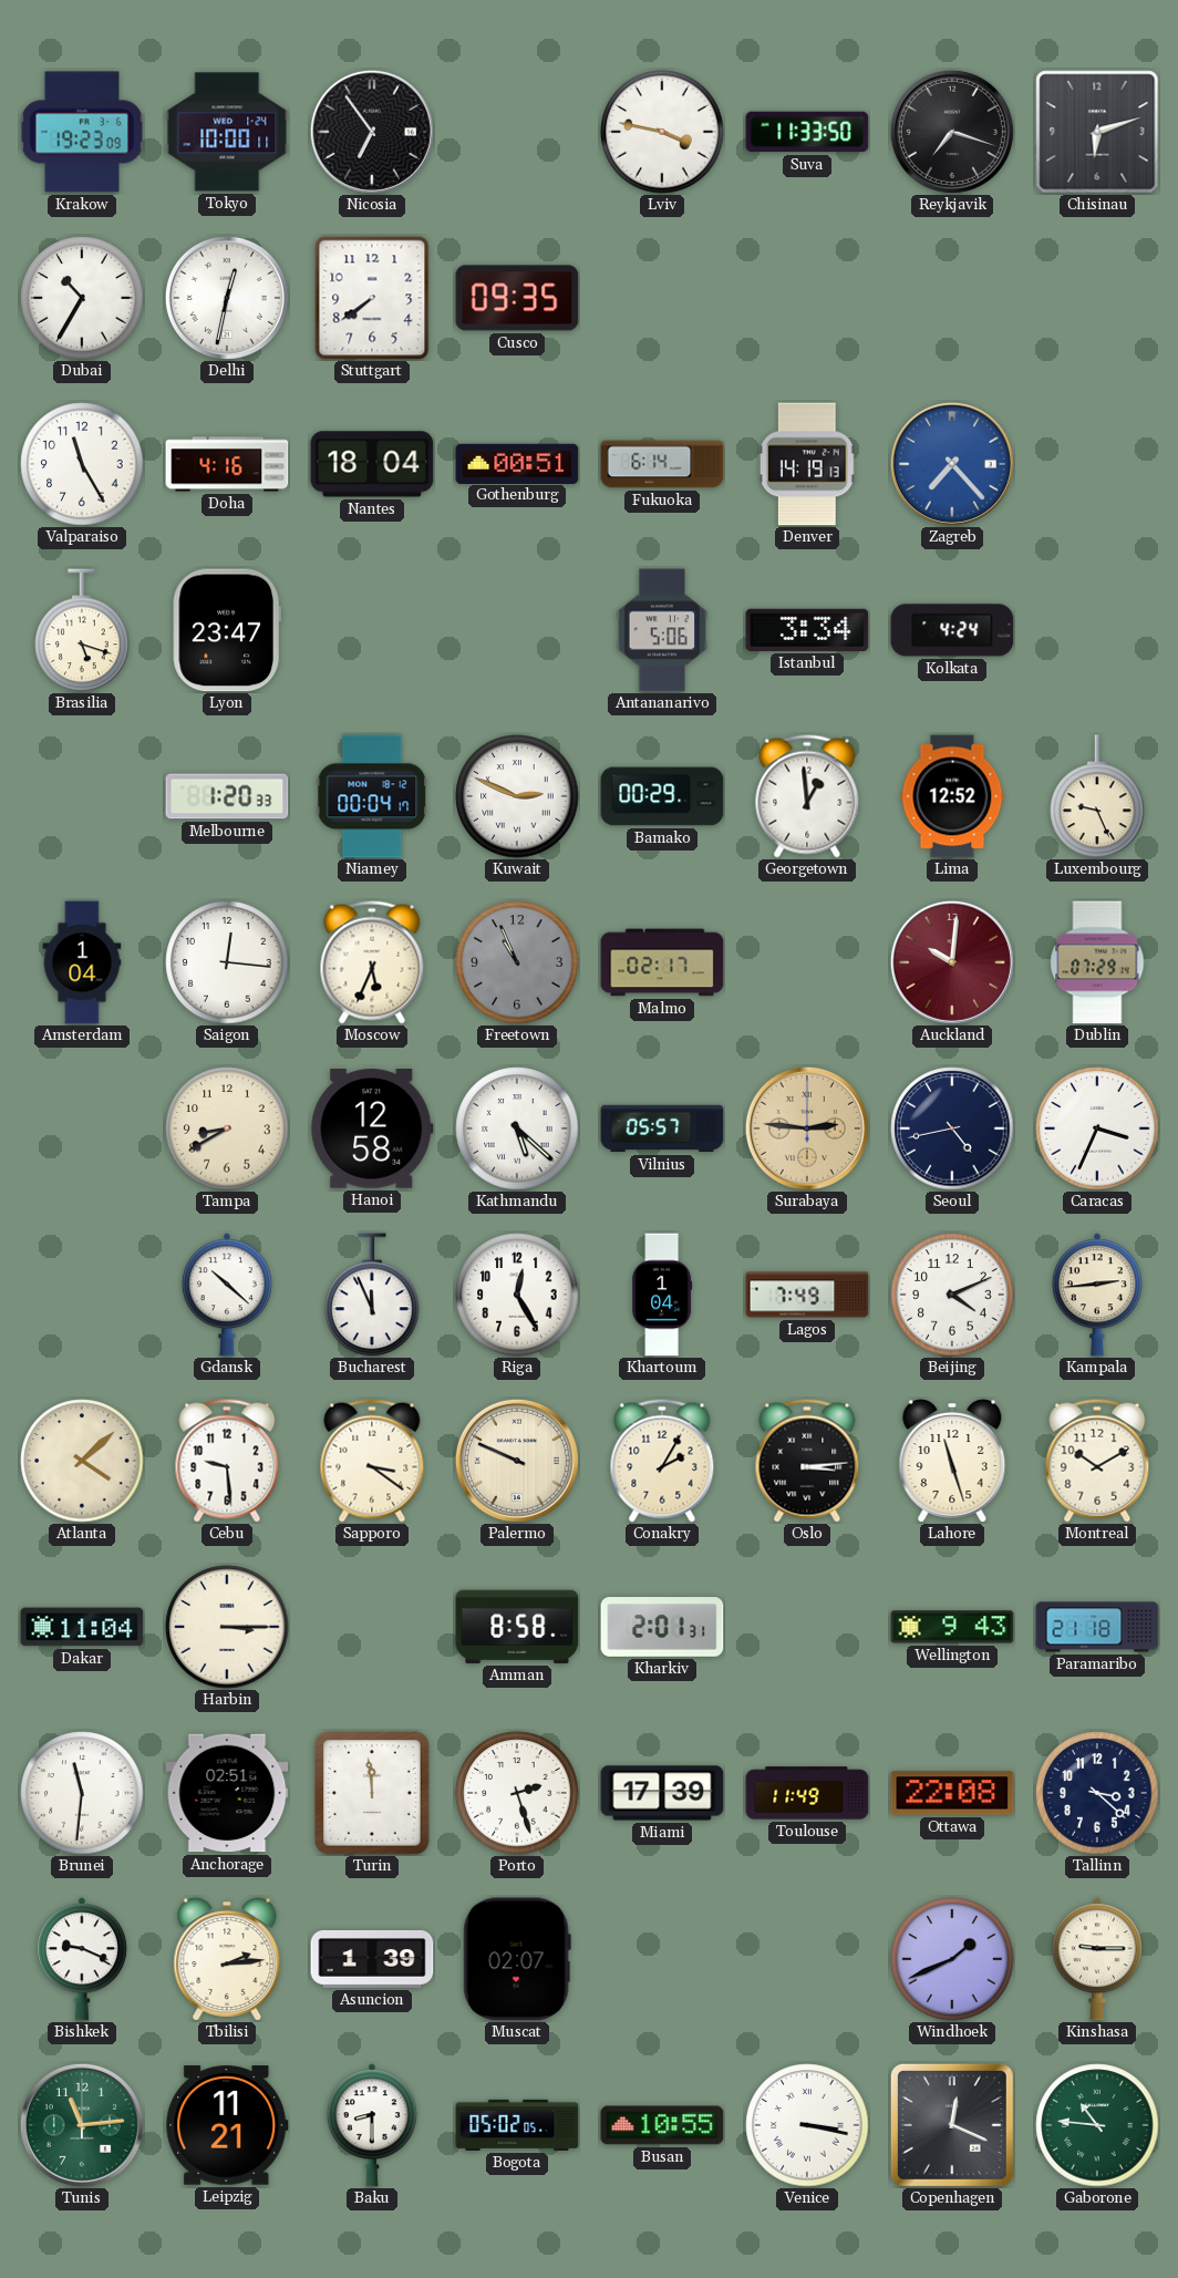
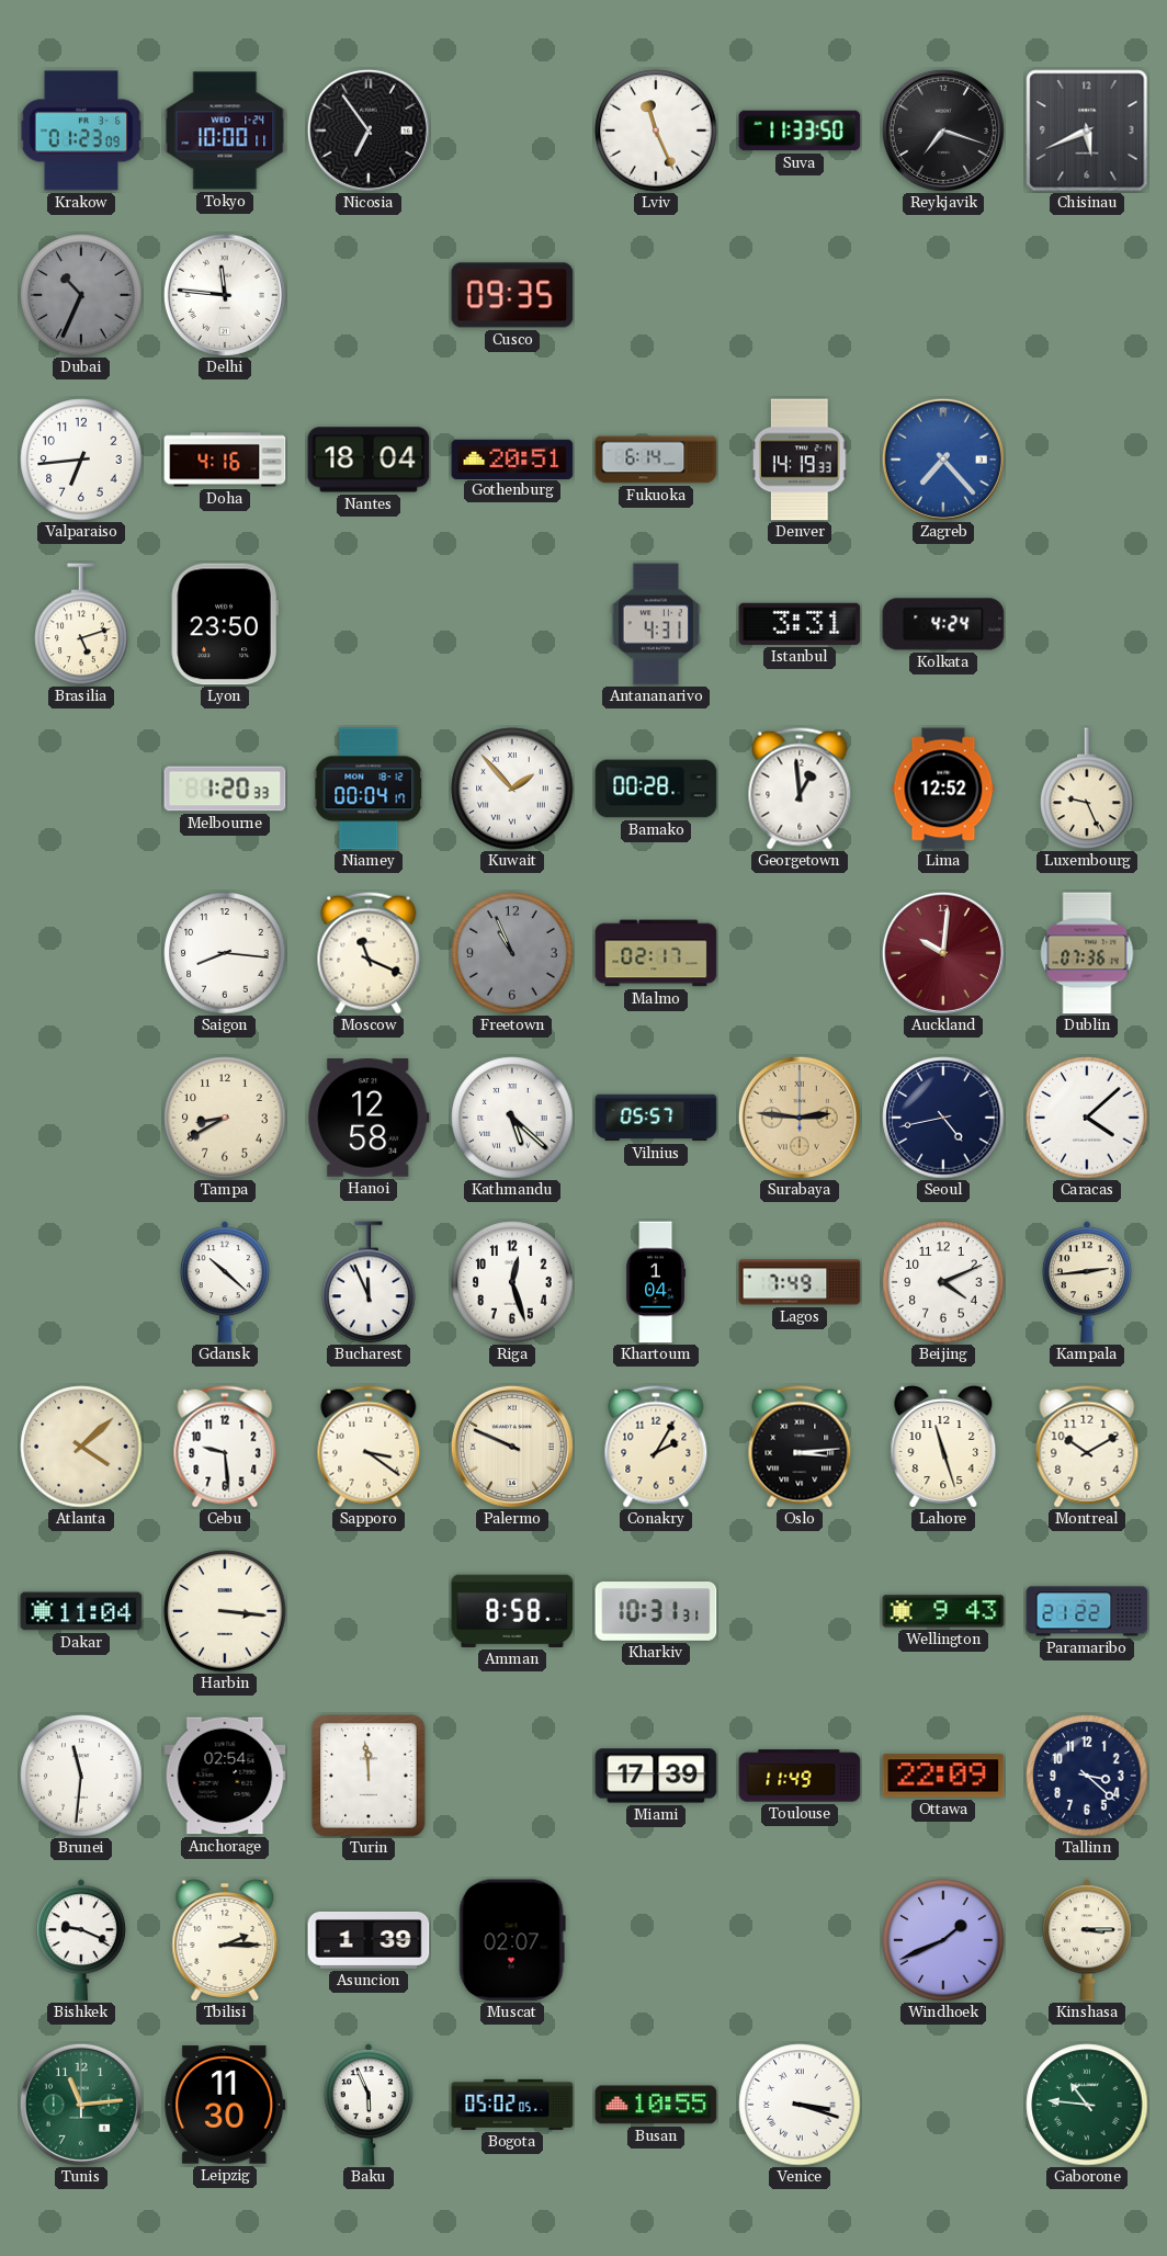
Krakow: 19:23 -> 01:23 (81, 131)
Lviv: 3:47 -> 11:26 (656, 131)
Chisinau: 6:12 -> 5:41 (1087, 131)
Dubai: 10:35 -> 10:34 (81, 295)
Dubai dial: white -> grey (81, 295)
Delhi: 12:32 -> 11:46 (225, 295)
Stuttgart: 7:39 -> none (372, 298)
Valparaiso: 11:25 -> 6:44 (81, 460)
Gothenburg: 00:51 -> 20:51 (512, 458)
Denver: 14:19:13 -> 14:19:33 (801, 460)
Brasilia: 5:18 -> 5:12 (81, 624)
Lyon: 23:47 -> 23:50 (225, 624)
Antananarivo: 5:06 -> 4:31 (656, 624)
Istanbul: 3:34 -> 3:31 (800, 624)
Kuwait: 2:49 -> 1:53 (512, 789)
Bamako: 00:29 -> 00:28 (656, 789)
Amsterdam: 1:04 -> none (82, 962)
Saigon: 12:16 -> 8:16 (225, 953)
Moscow: 5:34 -> 11:19 (369, 953)
Dublin: 07:29 -> 07:36 (1087, 953)
Caracas: 3:34 -> 4:08 (1087, 1118)
Riga: 12:25 -> 12:27 (512, 1282)
Harbin: 3:15 -> 3:16 (225, 1611)
Kharkiv: 2:01 -> 10:31 (656, 1611)
Paramaribo: 21:18 -> 21:22 (1087, 1611)
Anchorage: 02:51 -> 02:54 (225, 1776)
Porto: 2:27 -> none (517, 1793)
Ottawa: 22:08 -> 22:09 (943, 1776)
Tbilisi: 2:14 -> 2:15 (225, 1940)
Kinshasa: 9:15 -> 3:15 (1087, 1940)
Leipzig: 11:21 -> 11:30 (225, 2105)
Baku: 8:30 -> 5:56 (369, 2105)
Venice: 3:17 -> 3:18 (800, 2105)
Copenhagen: 12:19 -> none (952, 2125)
